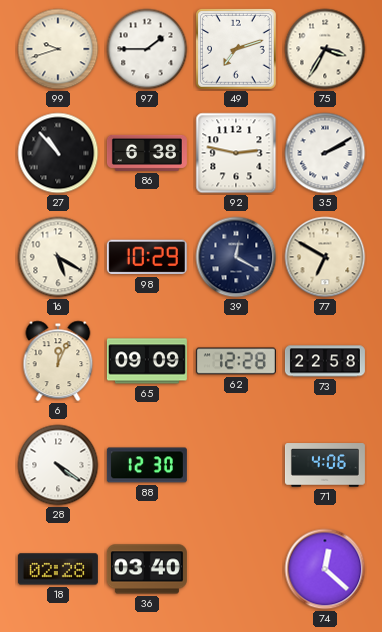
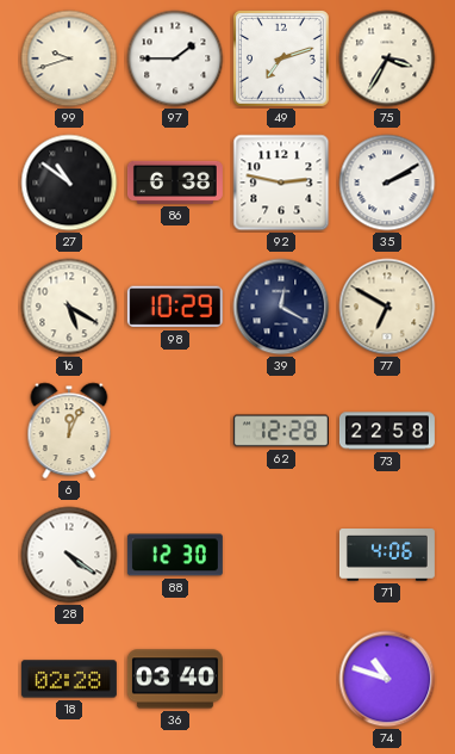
27: 10:53 -> 10:51 (69, 183)
65: 09:09 -> none (147, 361)
74: 12:22 -> 10:48 (387, 679)
